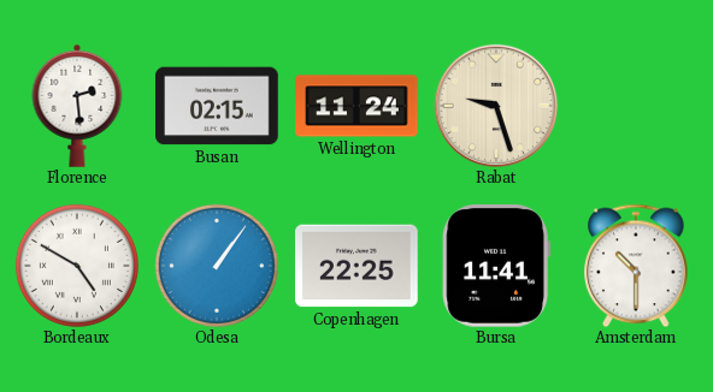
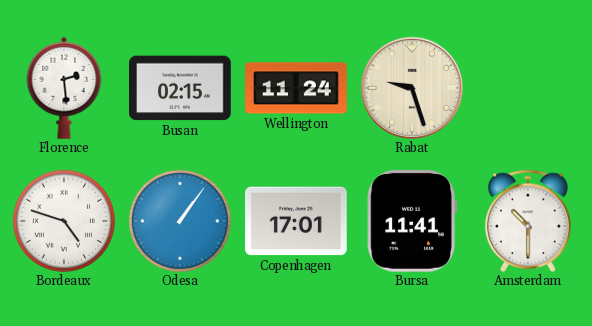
Bordeaux: 4:50 -> 4:48 (64, 221)
Copenhagen: 22:25 -> 17:01 (296, 221)
